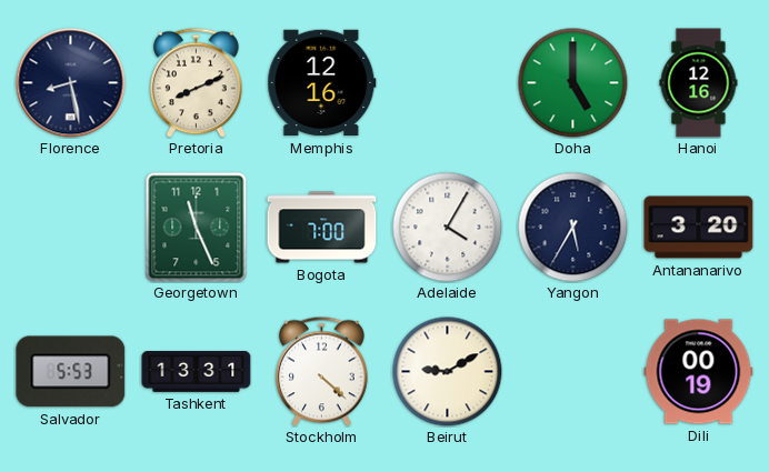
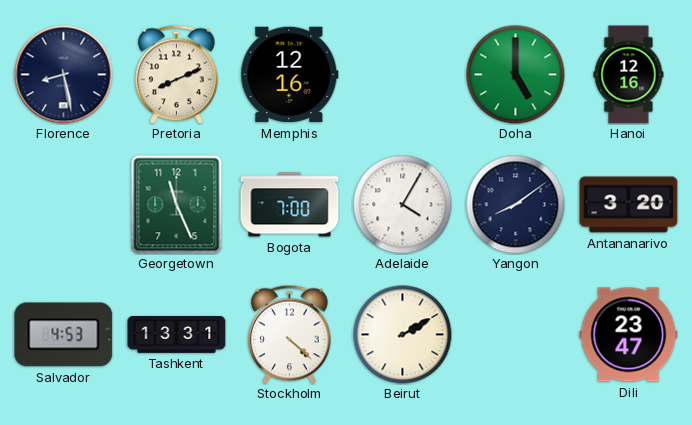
Yangon: 5:35 -> 8:09 (516, 205)
Salvador: 5:53 -> 4:53 (64, 335)
Beirut: 9:10 -> 2:10 (403, 335)
Dili: 00:19 -> 23:47 (629, 335)
